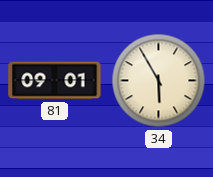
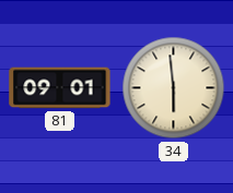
34: 5:55 -> 5:59 (174, 88)
